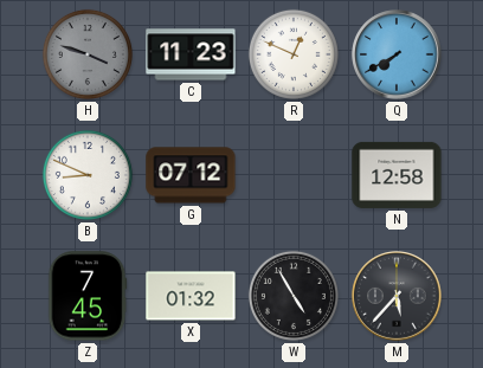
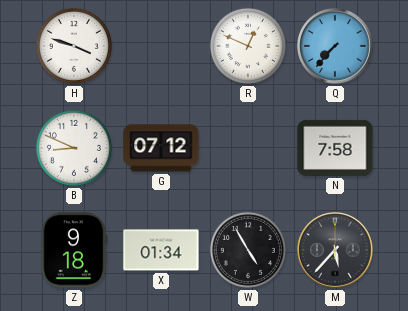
H dial: grey -> white (74, 46)
C: 11:23 -> none (191, 54)
Q: 7:40 -> 7:37 (335, 46)
N: 12:58 -> 7:58 (335, 148)
Z: 7:45 -> 9:18 (74, 250)
X: 01:32 -> 01:34 (161, 250)
